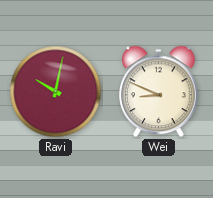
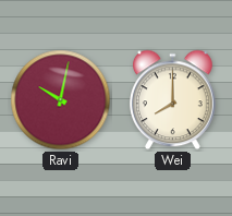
Wei: 8:49 -> 8:00 (173, 100)
